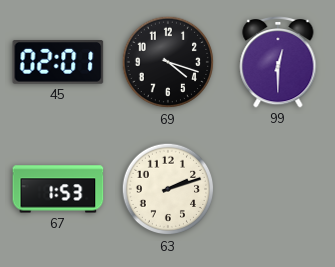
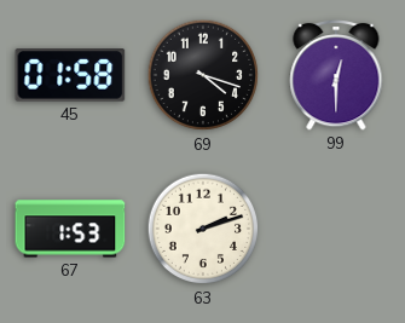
45: 02:01 -> 01:58 (70, 75)
